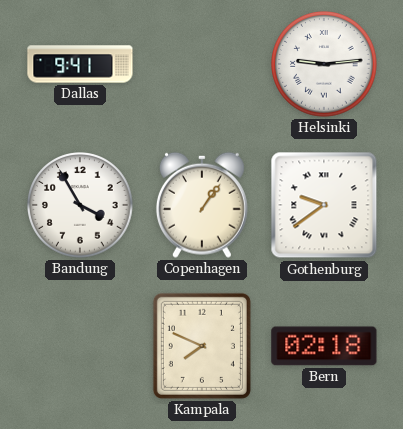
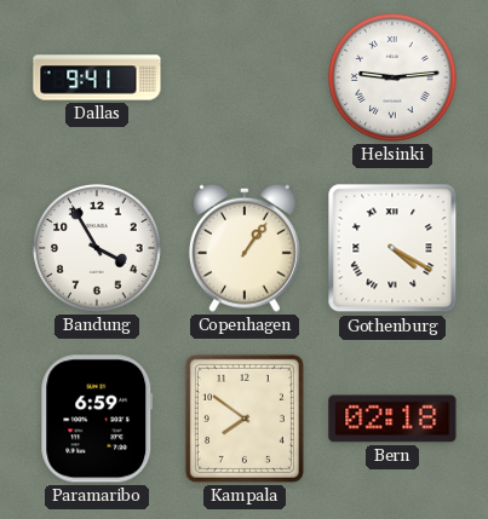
Gothenburg: 9:39 -> 4:20 (392, 248)
Paramaribo: none -> 6:59 (97, 419)
Kampala: 7:49 -> 7:51 (245, 419)
